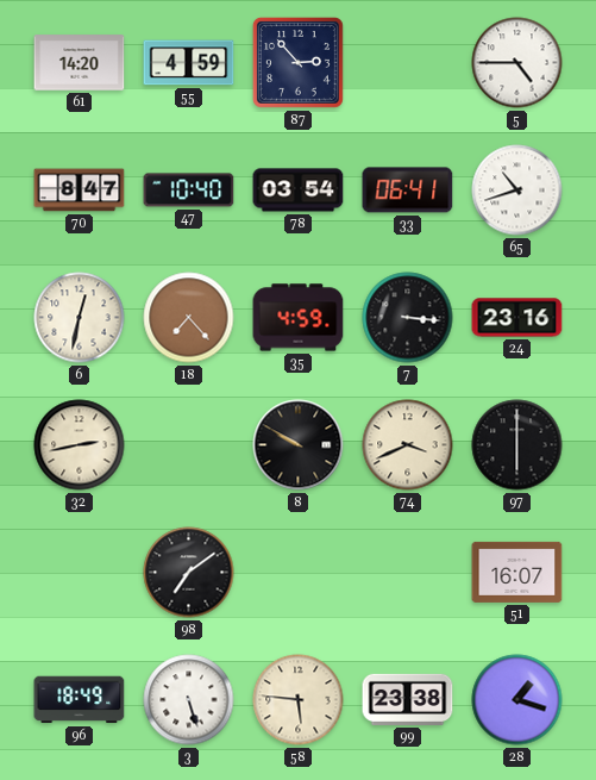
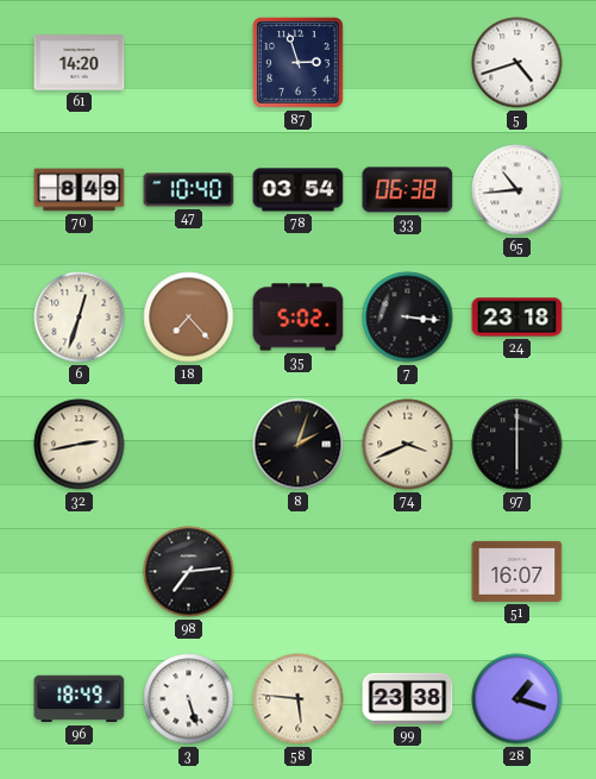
55: 4:59 -> none (189, 63)
87: 2:53 -> 2:57 (297, 62)
5: 4:45 -> 4:42 (517, 63)
70: 8:47 -> 8:49 (80, 190)
33: 06:41 -> 06:38 (408, 190)
65: 10:42 -> 10:44 (517, 190)
6: 12:32 -> 12:33 (80, 318)
35: 4:59 -> 5:02 (299, 318)
24: 23:16 -> 23:18 (517, 318)
8: 9:50 -> 2:03 (299, 445)
98: 7:09 -> 7:14 (189, 572)
